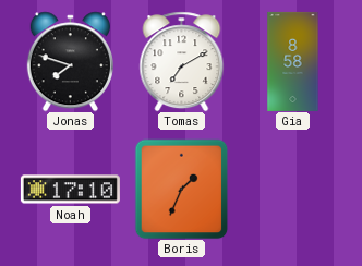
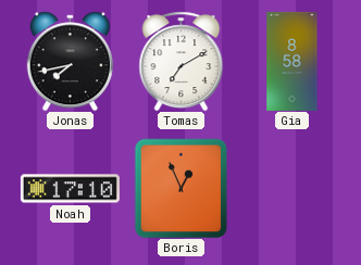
Jonas: 7:48 -> 7:43 (70, 61)
Boris: 1:34 -> 12:56 (182, 188)
